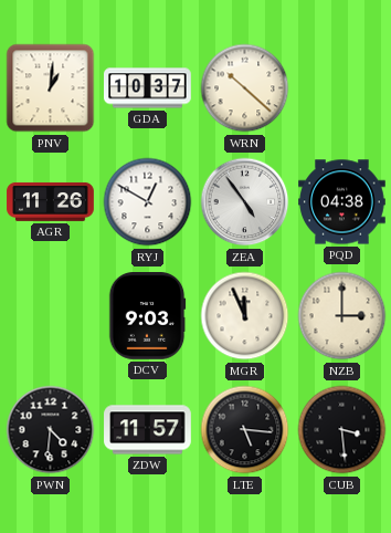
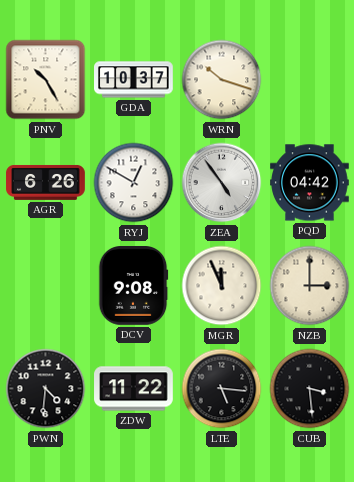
PNV: 1:01 -> 10:25 (46, 80)
WRN: 10:22 -> 10:18 (222, 80)
AGR: 11:26 -> 6:26 (46, 182)
PQD: 04:38 -> 04:42 (310, 183)
DCV: 9:03 -> 9:08 (133, 286)
ZDW: 11:57 -> 11:22 (134, 389)
